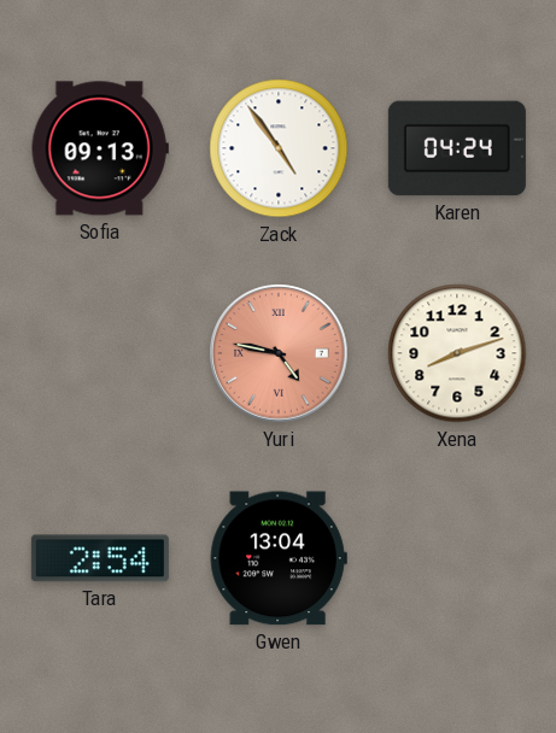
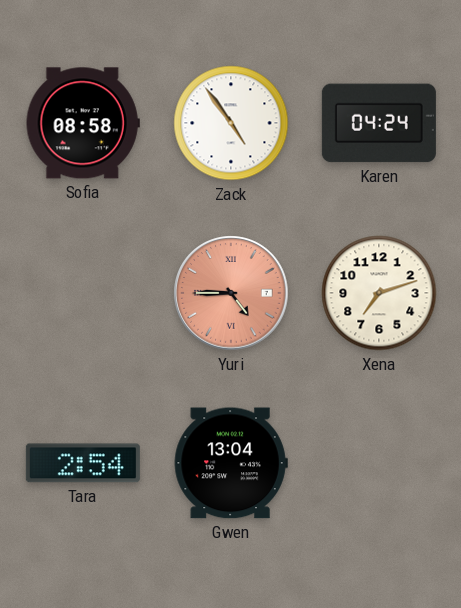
Sofia: 09:13 -> 08:58 (83, 123)
Yuri: 4:47 -> 4:45 (231, 293)
Xena: 8:12 -> 7:12 (379, 293)
